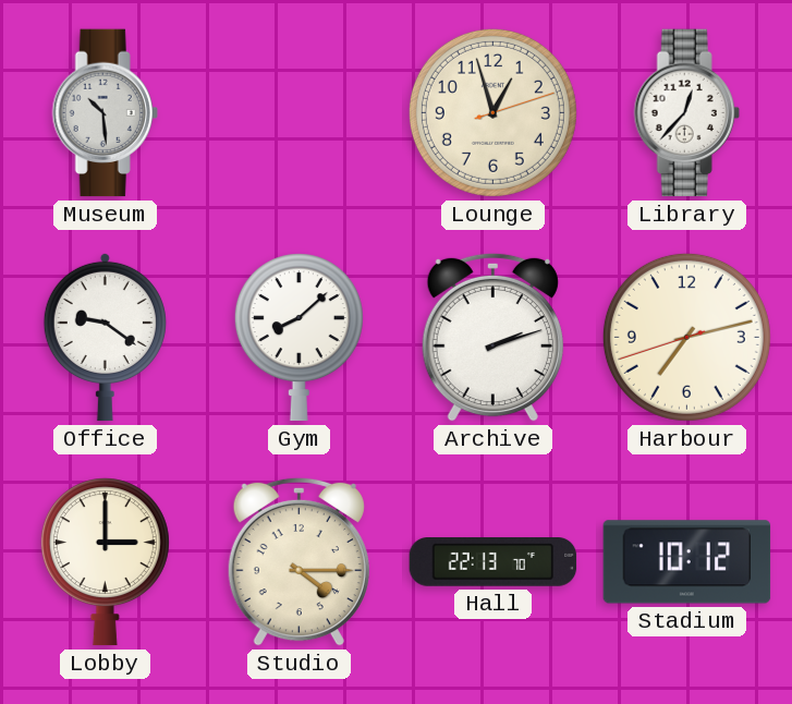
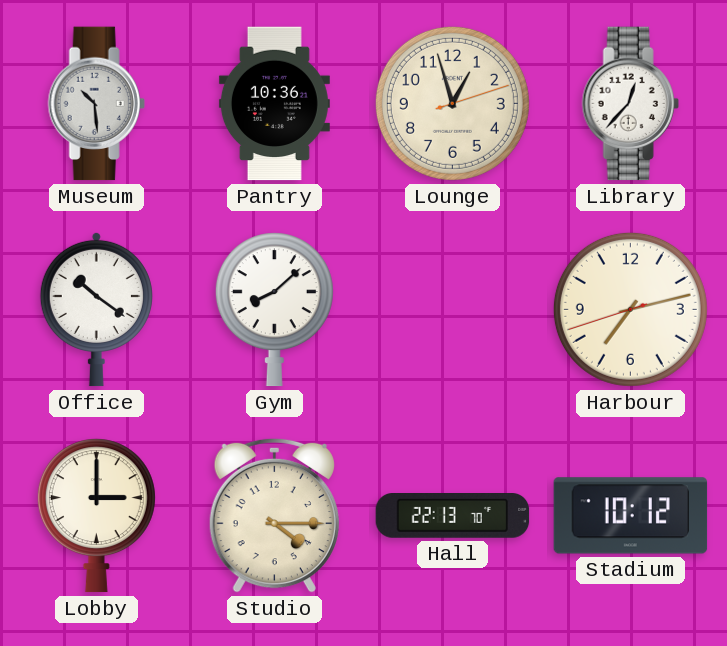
Pantry: none -> 10:36 (274, 104)
Office: 9:21 -> 10:21 (96, 309)
Archive: 2:12 -> none (492, 337)
